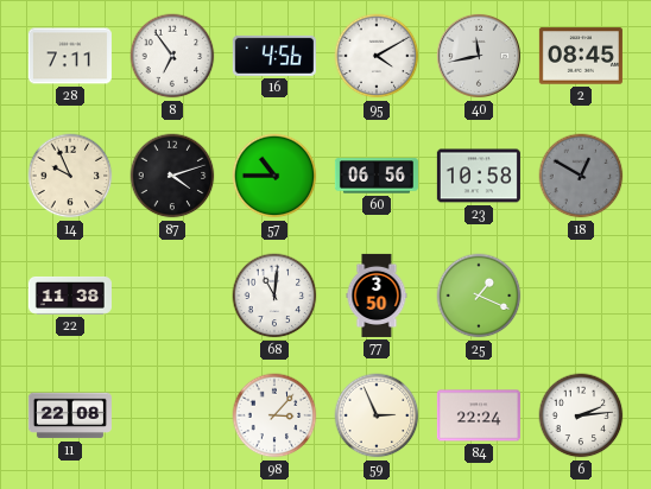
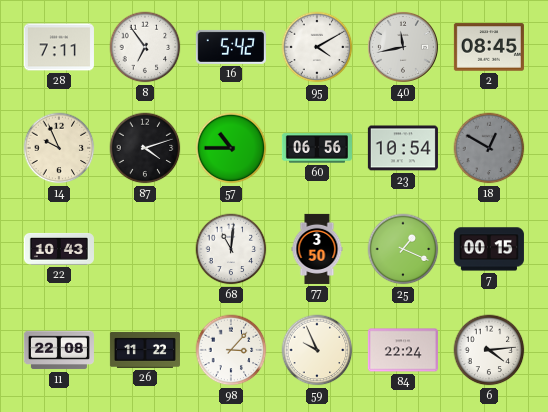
16: 4:56 -> 5:42 (231, 47)
23: 10:58 -> 10:54 (403, 148)
22: 11:38 -> 10:43 (59, 249)
7: none -> 00:15 (489, 249)
26: none -> 11:22 (145, 350)
59: 2:56 -> 9:56 (317, 350)
6: 2:14 -> 4:14 (489, 350)
